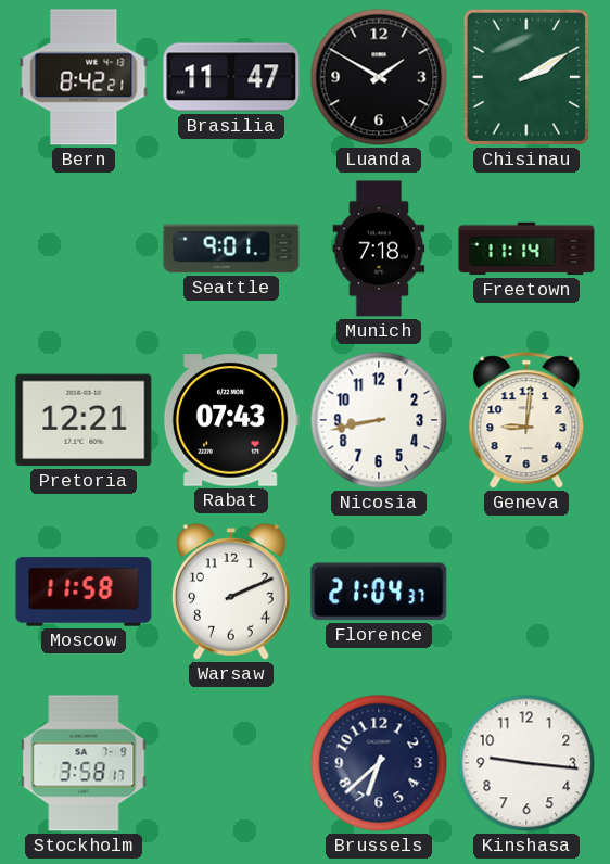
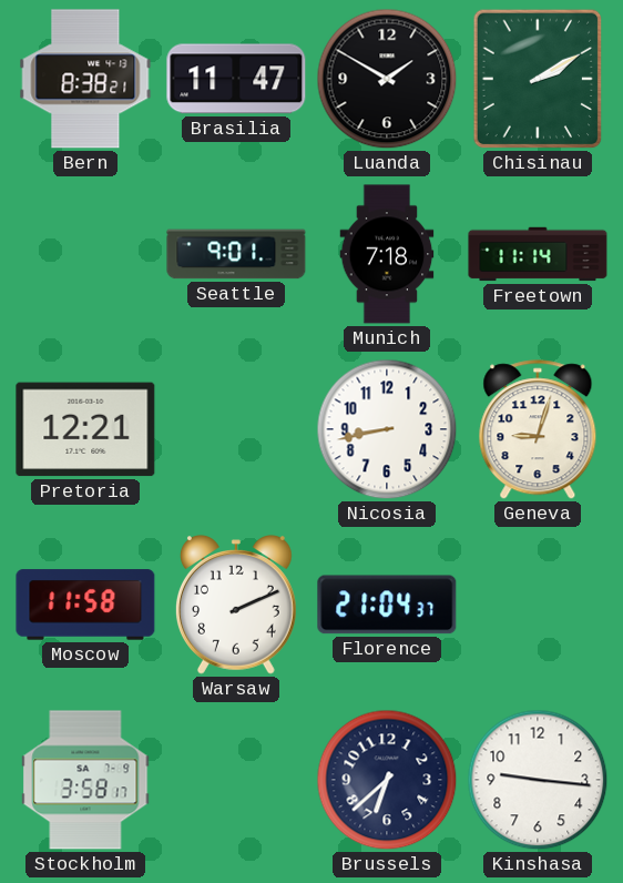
Bern: 8:42 -> 8:38 (85, 79)
Rabat: 07:43 -> none (231, 420)
Geneva: 9:01 -> 9:03 (538, 430)
